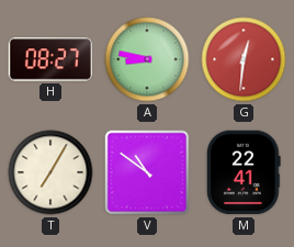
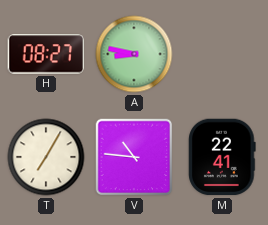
G: 12:31 -> none (244, 59)
V: 10:51 -> 10:46 (134, 157)
